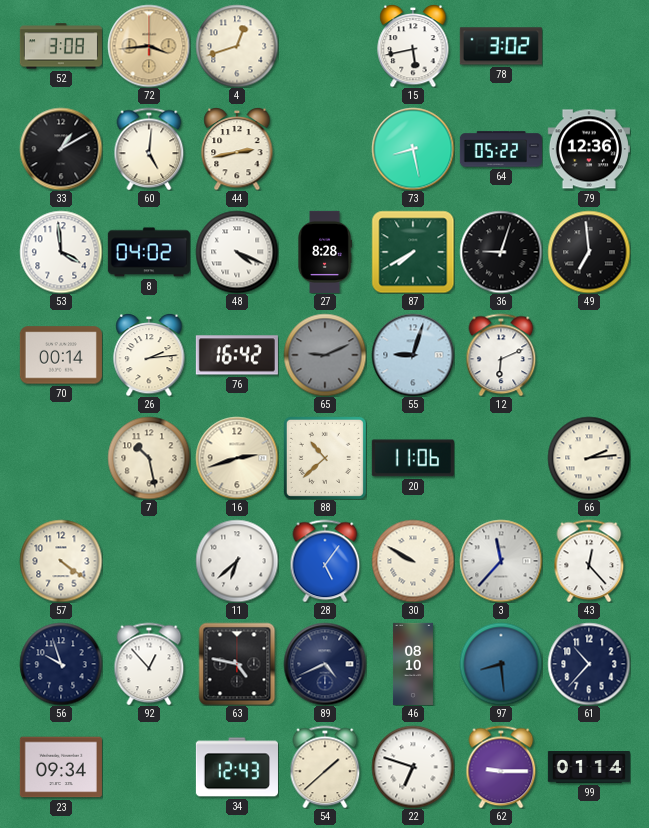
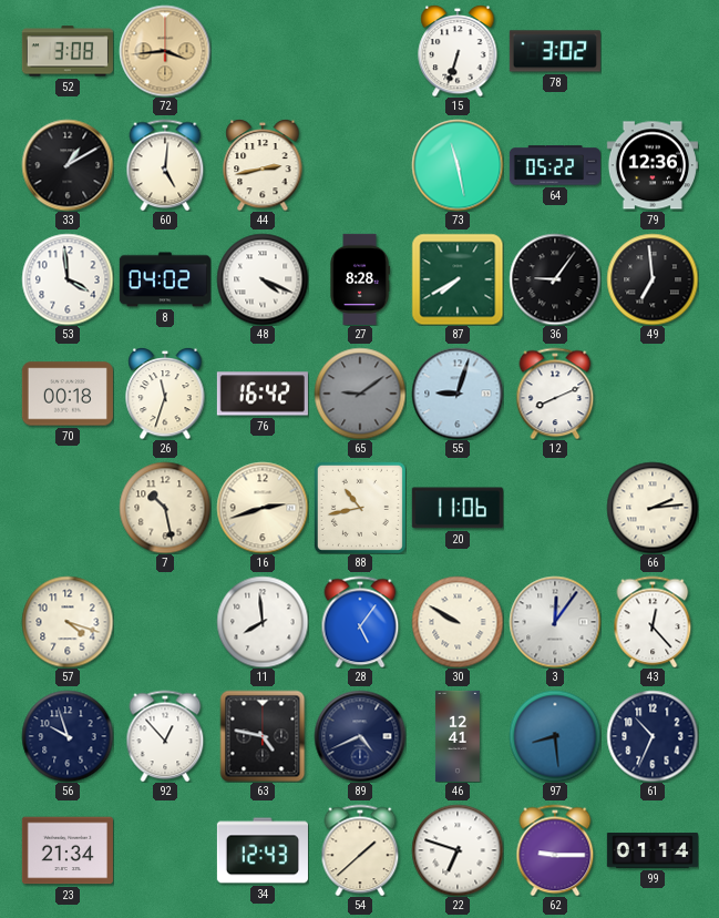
4: 12:42 -> none (237, 46)
15: 5:43 -> 6:33 (458, 51)
73: 8:28 -> 11:28 (458, 165)
36: 9:03 -> 9:06 (555, 279)
70: 00:14 -> 00:18 (68, 394)
26: 2:14 -> 11:33 (165, 394)
65: 9:11 -> 9:09 (360, 394)
12: 6:11 -> 8:11 (555, 394)
88: 10:38 -> 10:43 (360, 508)
57: 4:21 -> 4:18 (68, 622)
11: 6:38 -> 7:59 (263, 622)
3: 11:37 -> 12:06 (555, 622)
46: 08:10 -> 12:41 (458, 736)
61: 10:37 -> 10:34 (653, 736)
23: 09:34 -> 21:34 (68, 850)
